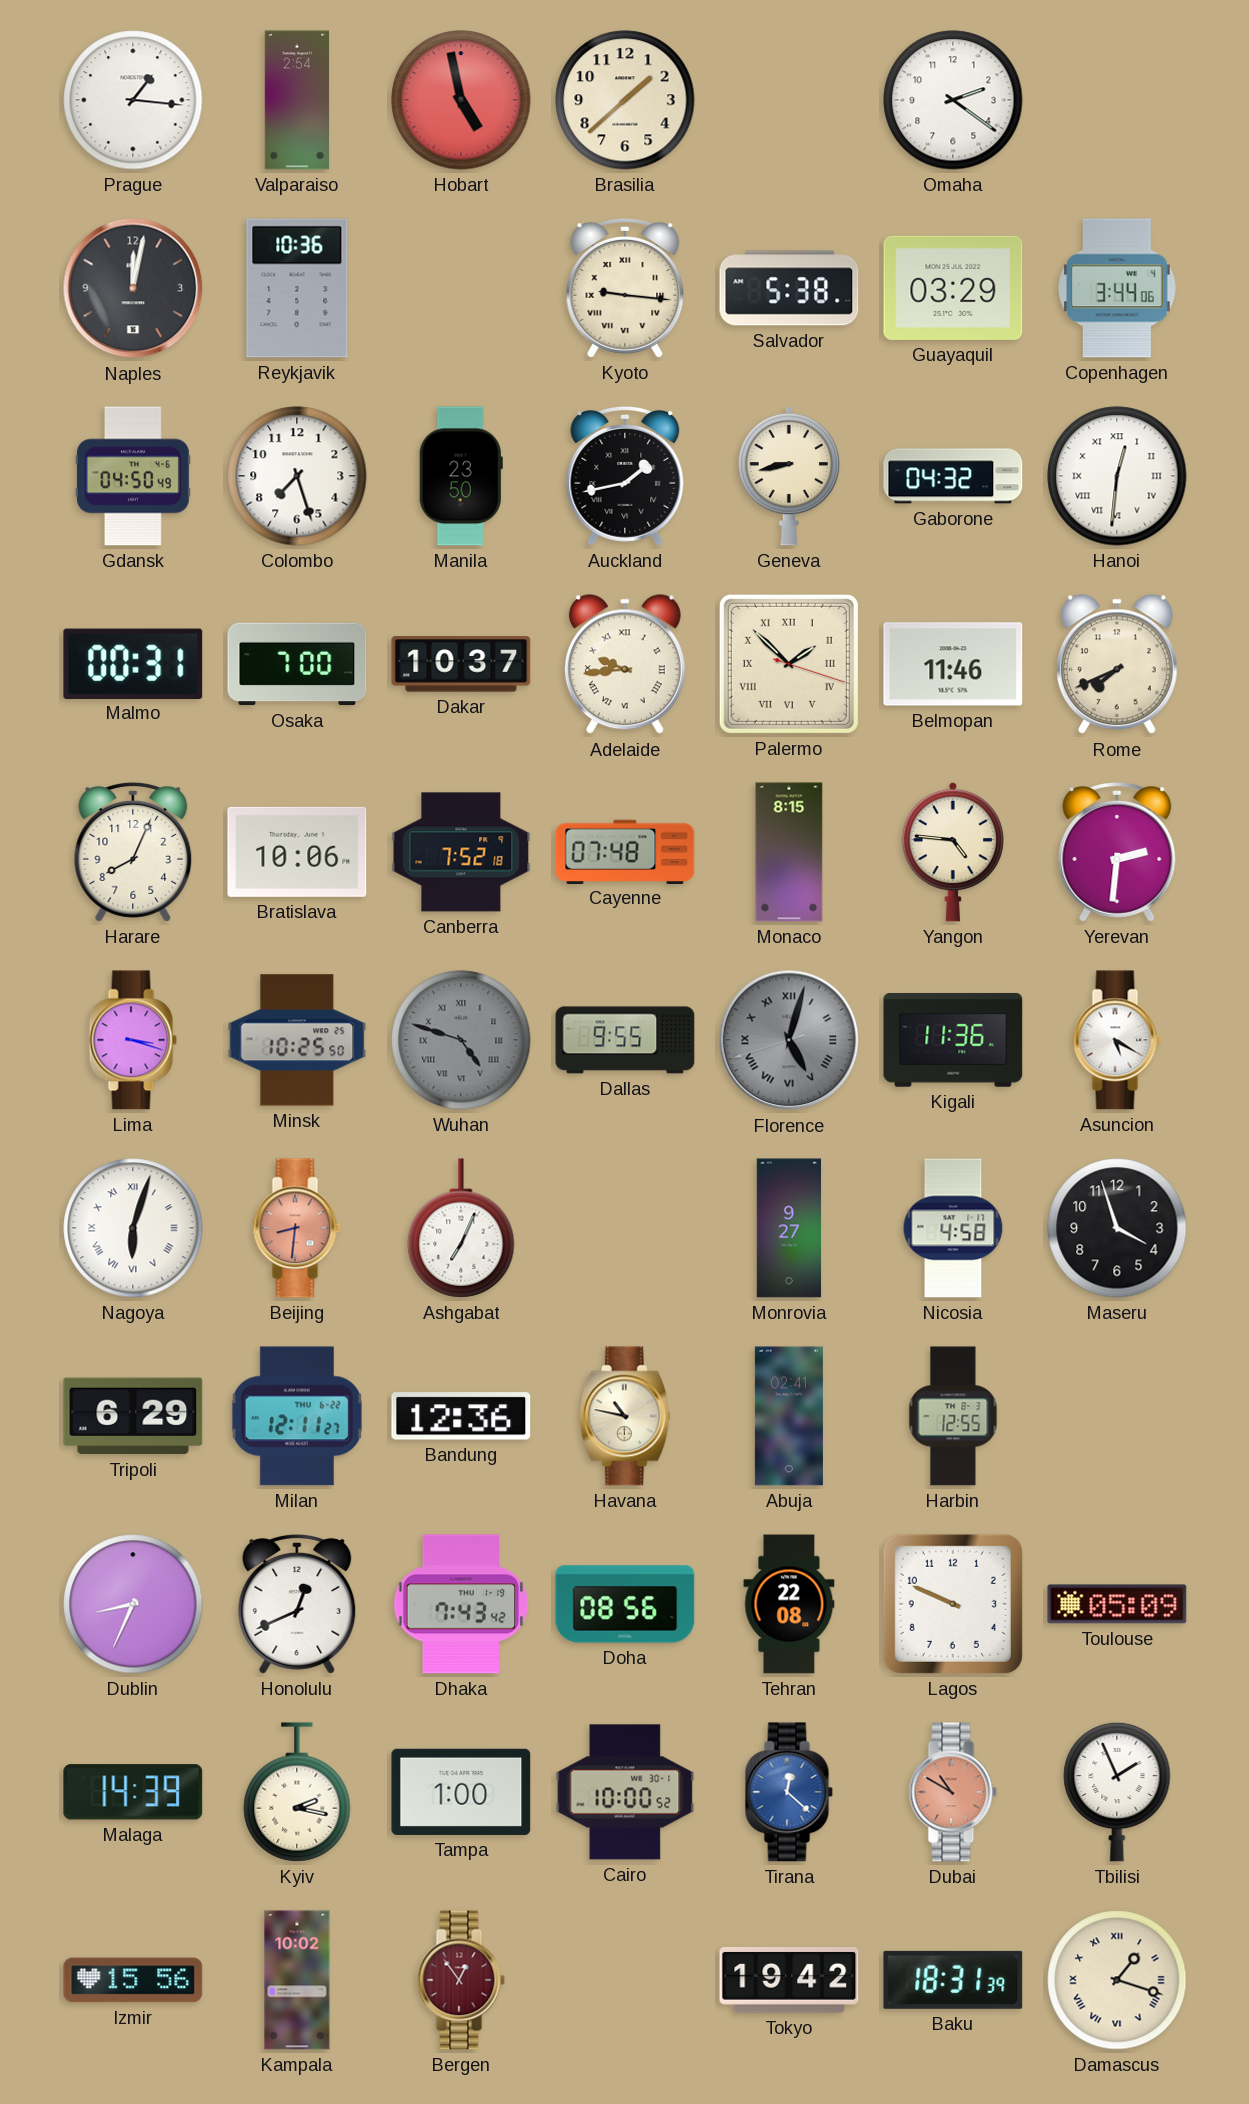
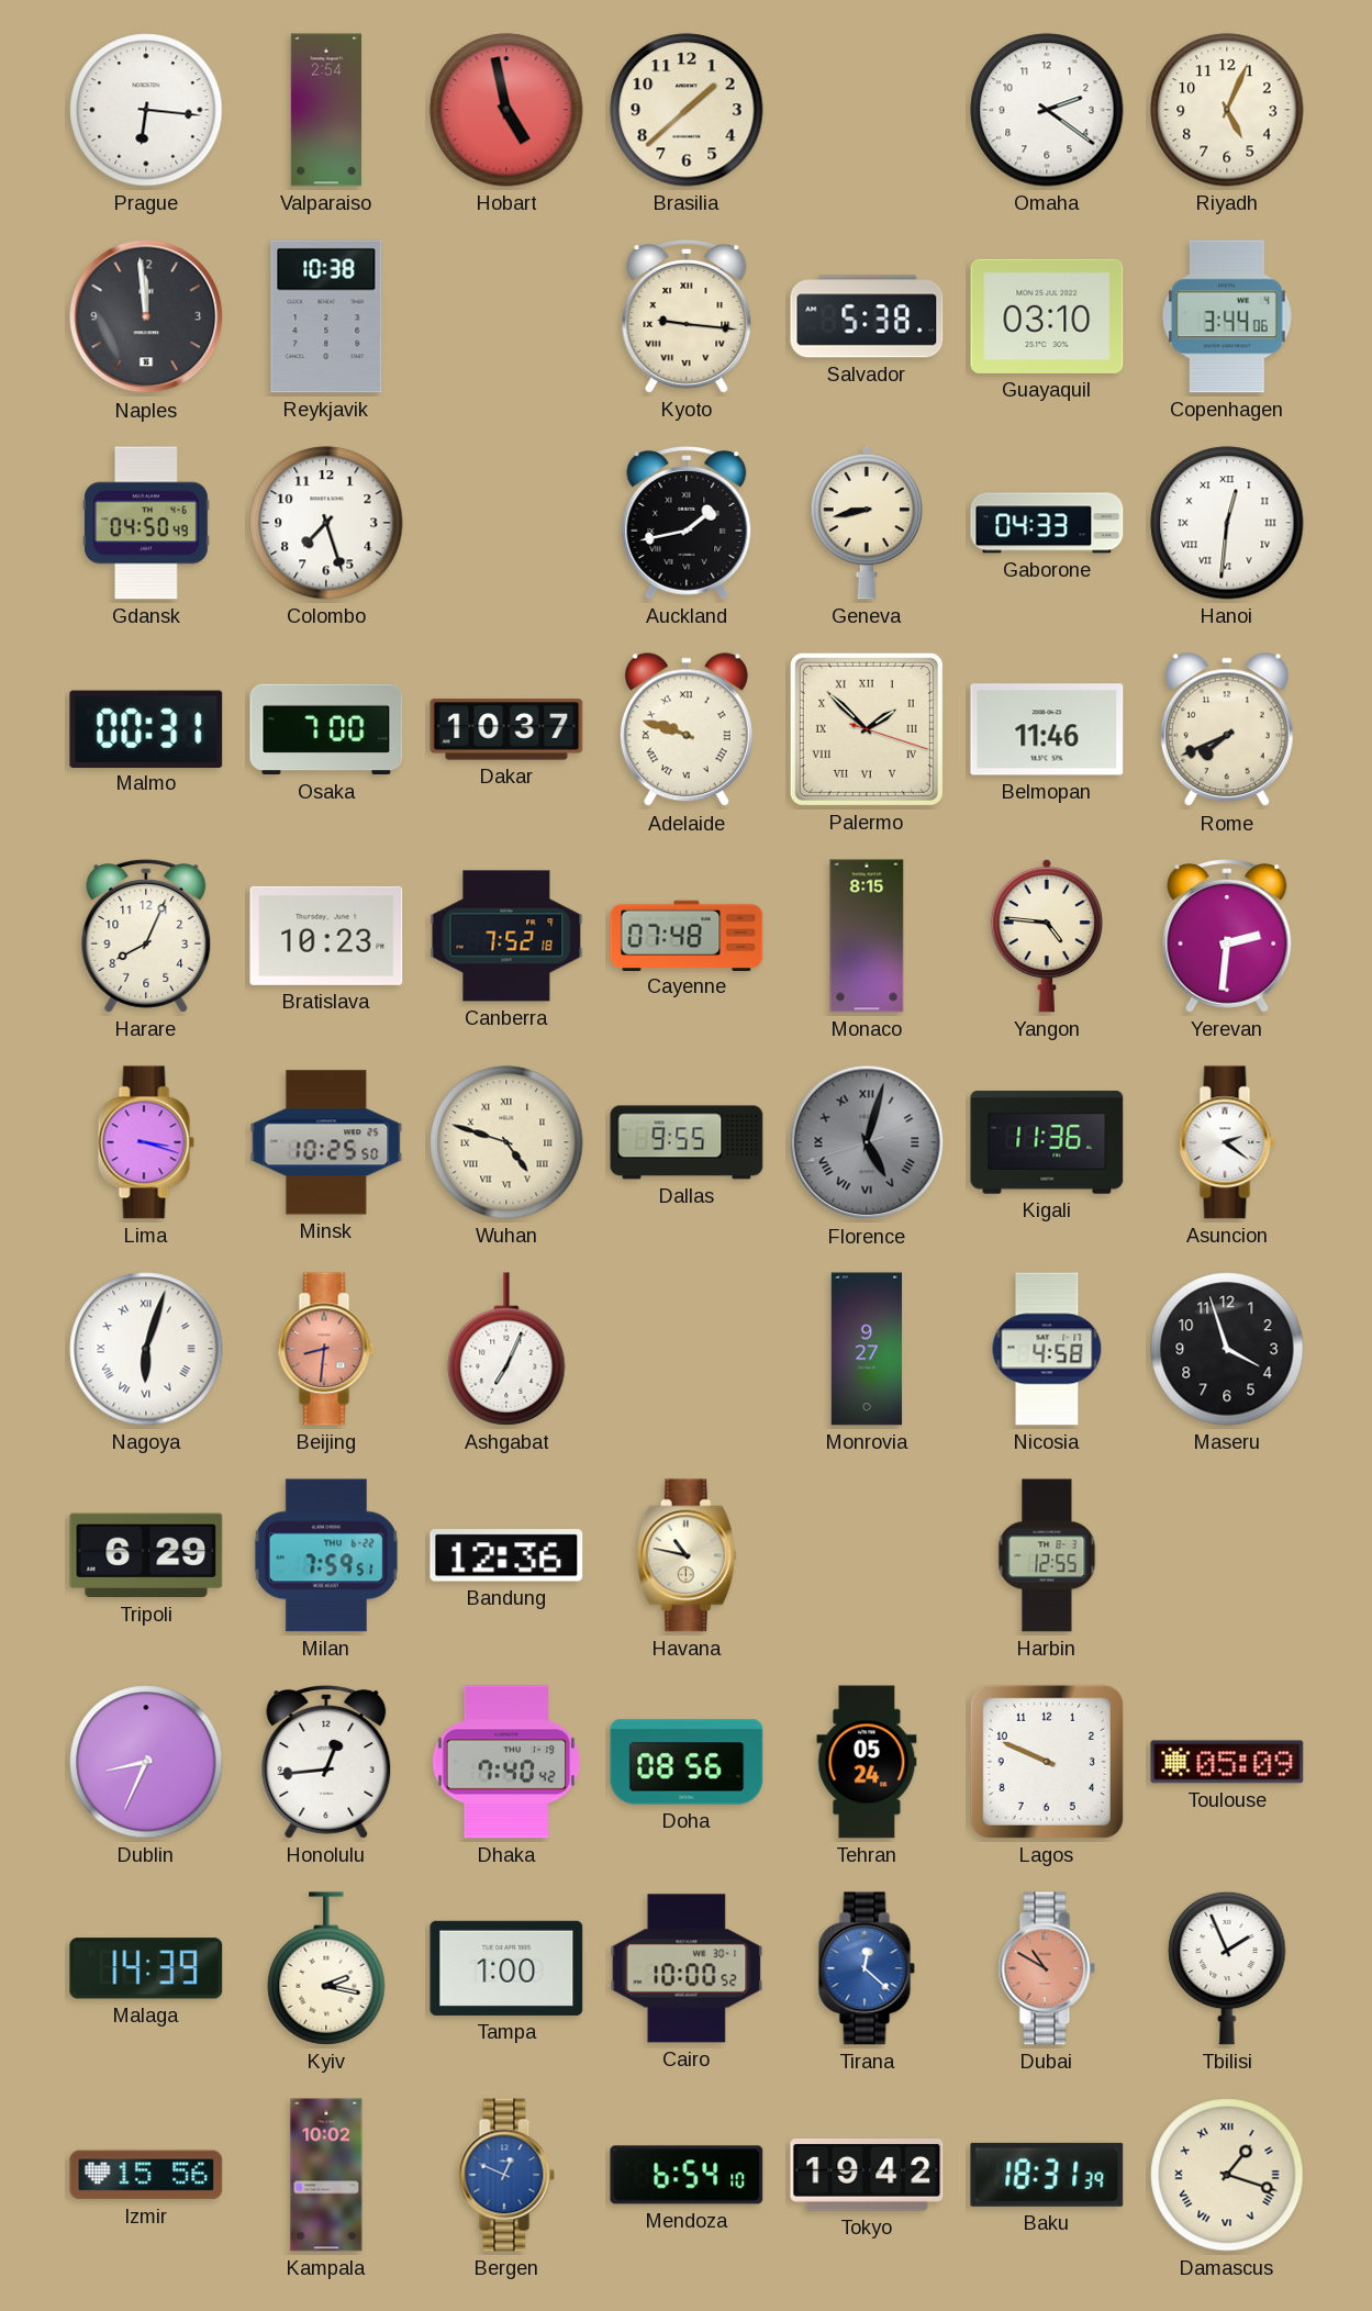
Prague: 1:16 -> 6:16 (146, 110)
Riyadh: none -> 5:04 (1227, 110)
Naples: 12:02 -> 11:59 (146, 316)
Reykjavik: 10:36 -> 10:38 (326, 316)
Guayaquil: 03:29 -> 03:10 (1047, 316)
Manila: 23:50 -> none (461, 476)
Gaborone: 04:32 -> 04:33 (1047, 523)
Adelaide: 9:44 -> 9:48 (687, 730)
Bratislava: 10:06 -> 10:23 (326, 936)
Wuhan dial: grey -> cream (506, 1142)
Asuncion: 5:20 -> 2:21 (1227, 1142)
Milan: 12:11 -> 7:59 (326, 1555)
Abuja: 02:41 -> none (789, 1416)
Honolulu: 12:41 -> 12:44 (326, 1762)
Dhaka: 7:43 -> 7:40 (506, 1762)
Tehran: 22:08 -> 05:24 (867, 1762)
Bergen: 12:54 -> 12:49 (506, 2175)
Bergen dial: burgundy -> blue (506, 2175)
Mendoza: none -> 6:54 (687, 2175)
